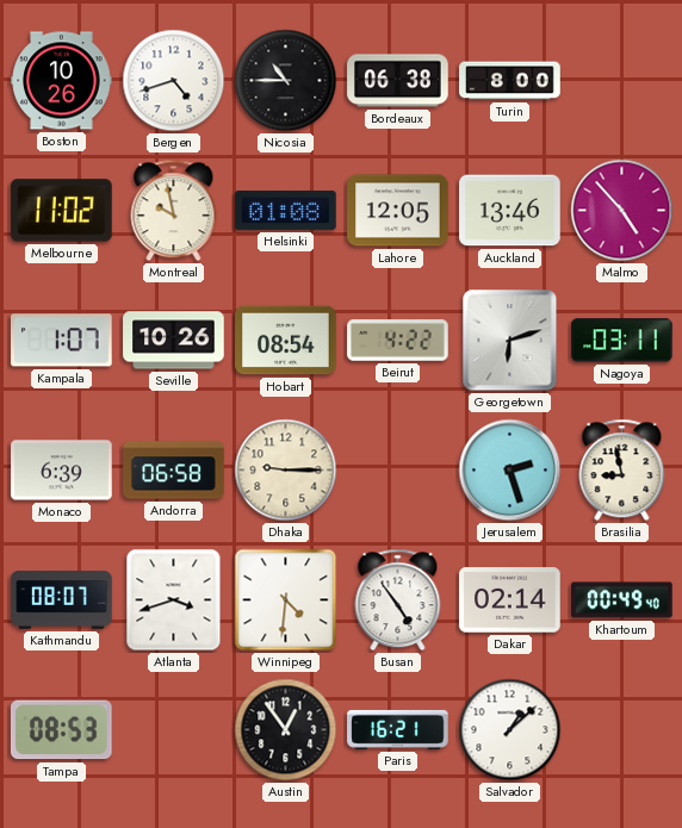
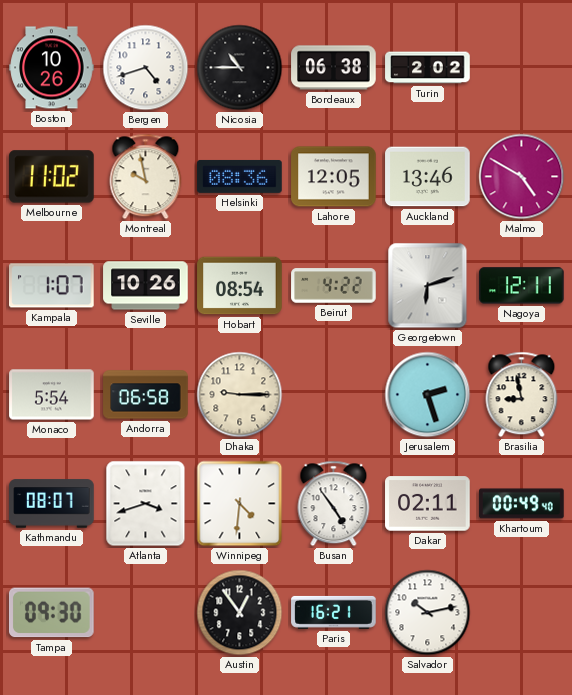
Turin: 8:00 -> 2:02 (428, 68)
Helsinki: 01:08 -> 08:36 (240, 176)
Malmo: 4:53 -> 4:50 (522, 177)
Nagoya: 03:11 -> 12:11 (522, 286)
Monaco: 6:39 -> 5:54 (52, 395)
Dakar: 02:14 -> 02:11 (428, 504)
Tampa: 08:53 -> 09:30 (52, 613)
Salvador: 1:08 -> 10:13 (428, 613)
